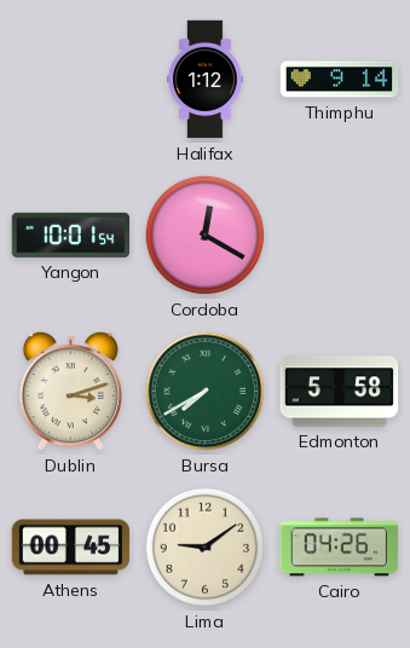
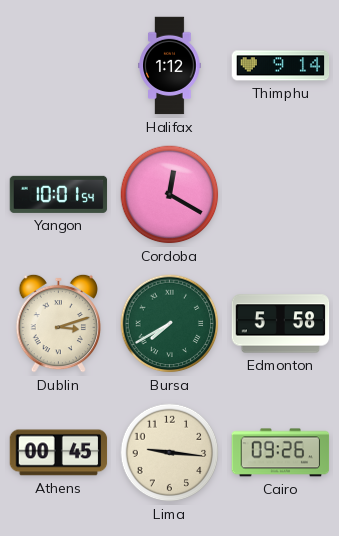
Lima: 9:09 -> 9:16 (170, 453)
Cairo: 04:26 -> 09:26 (281, 453)
